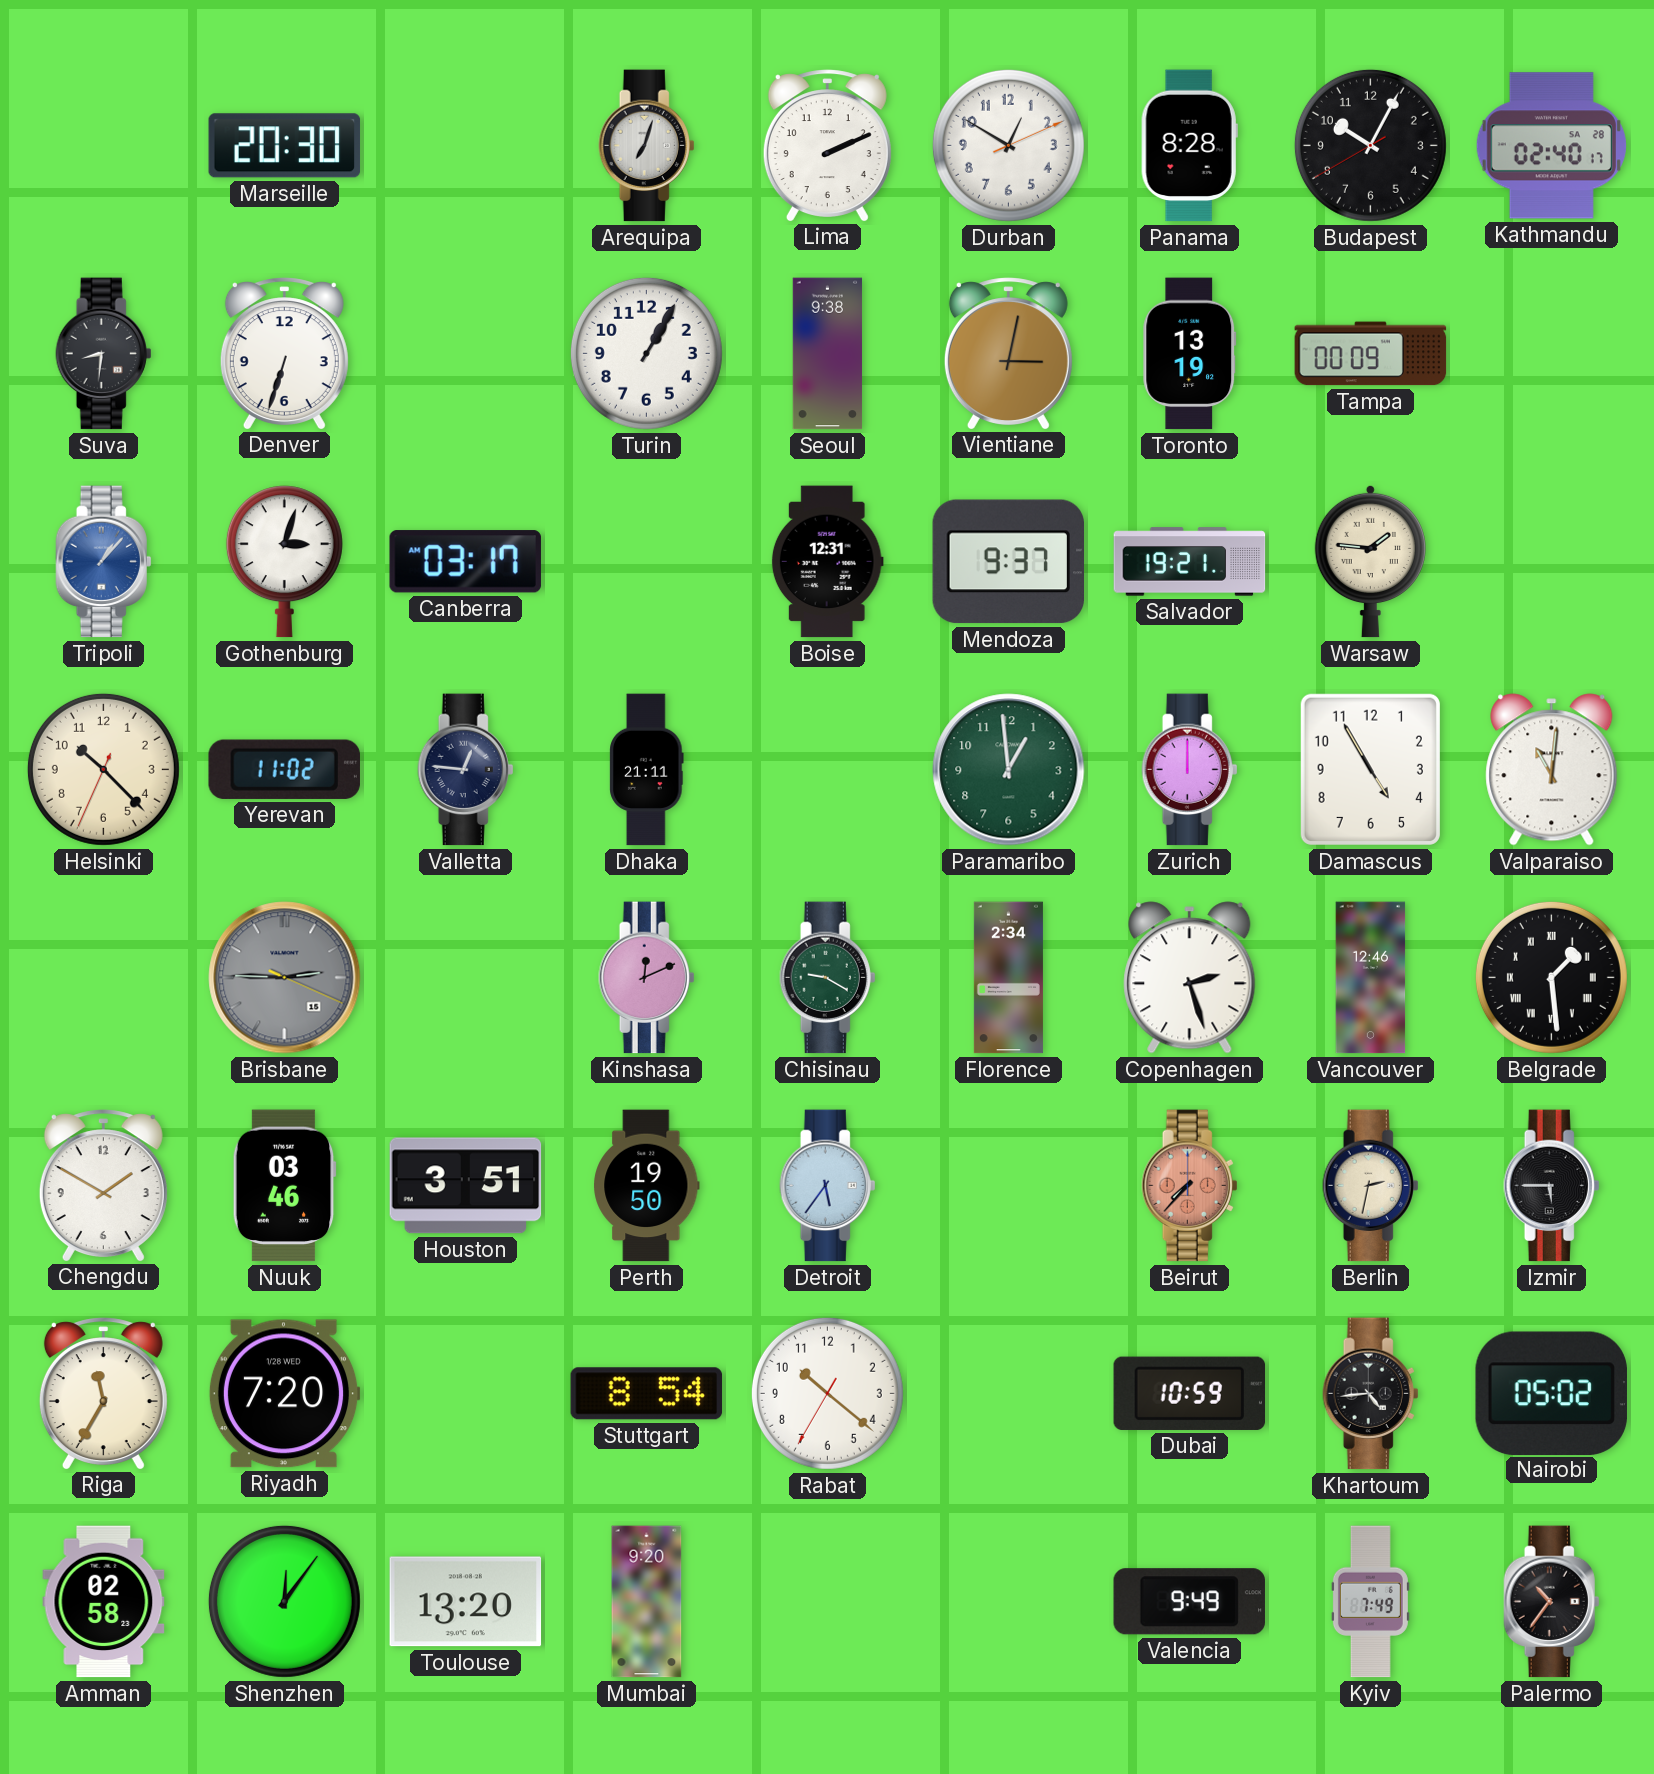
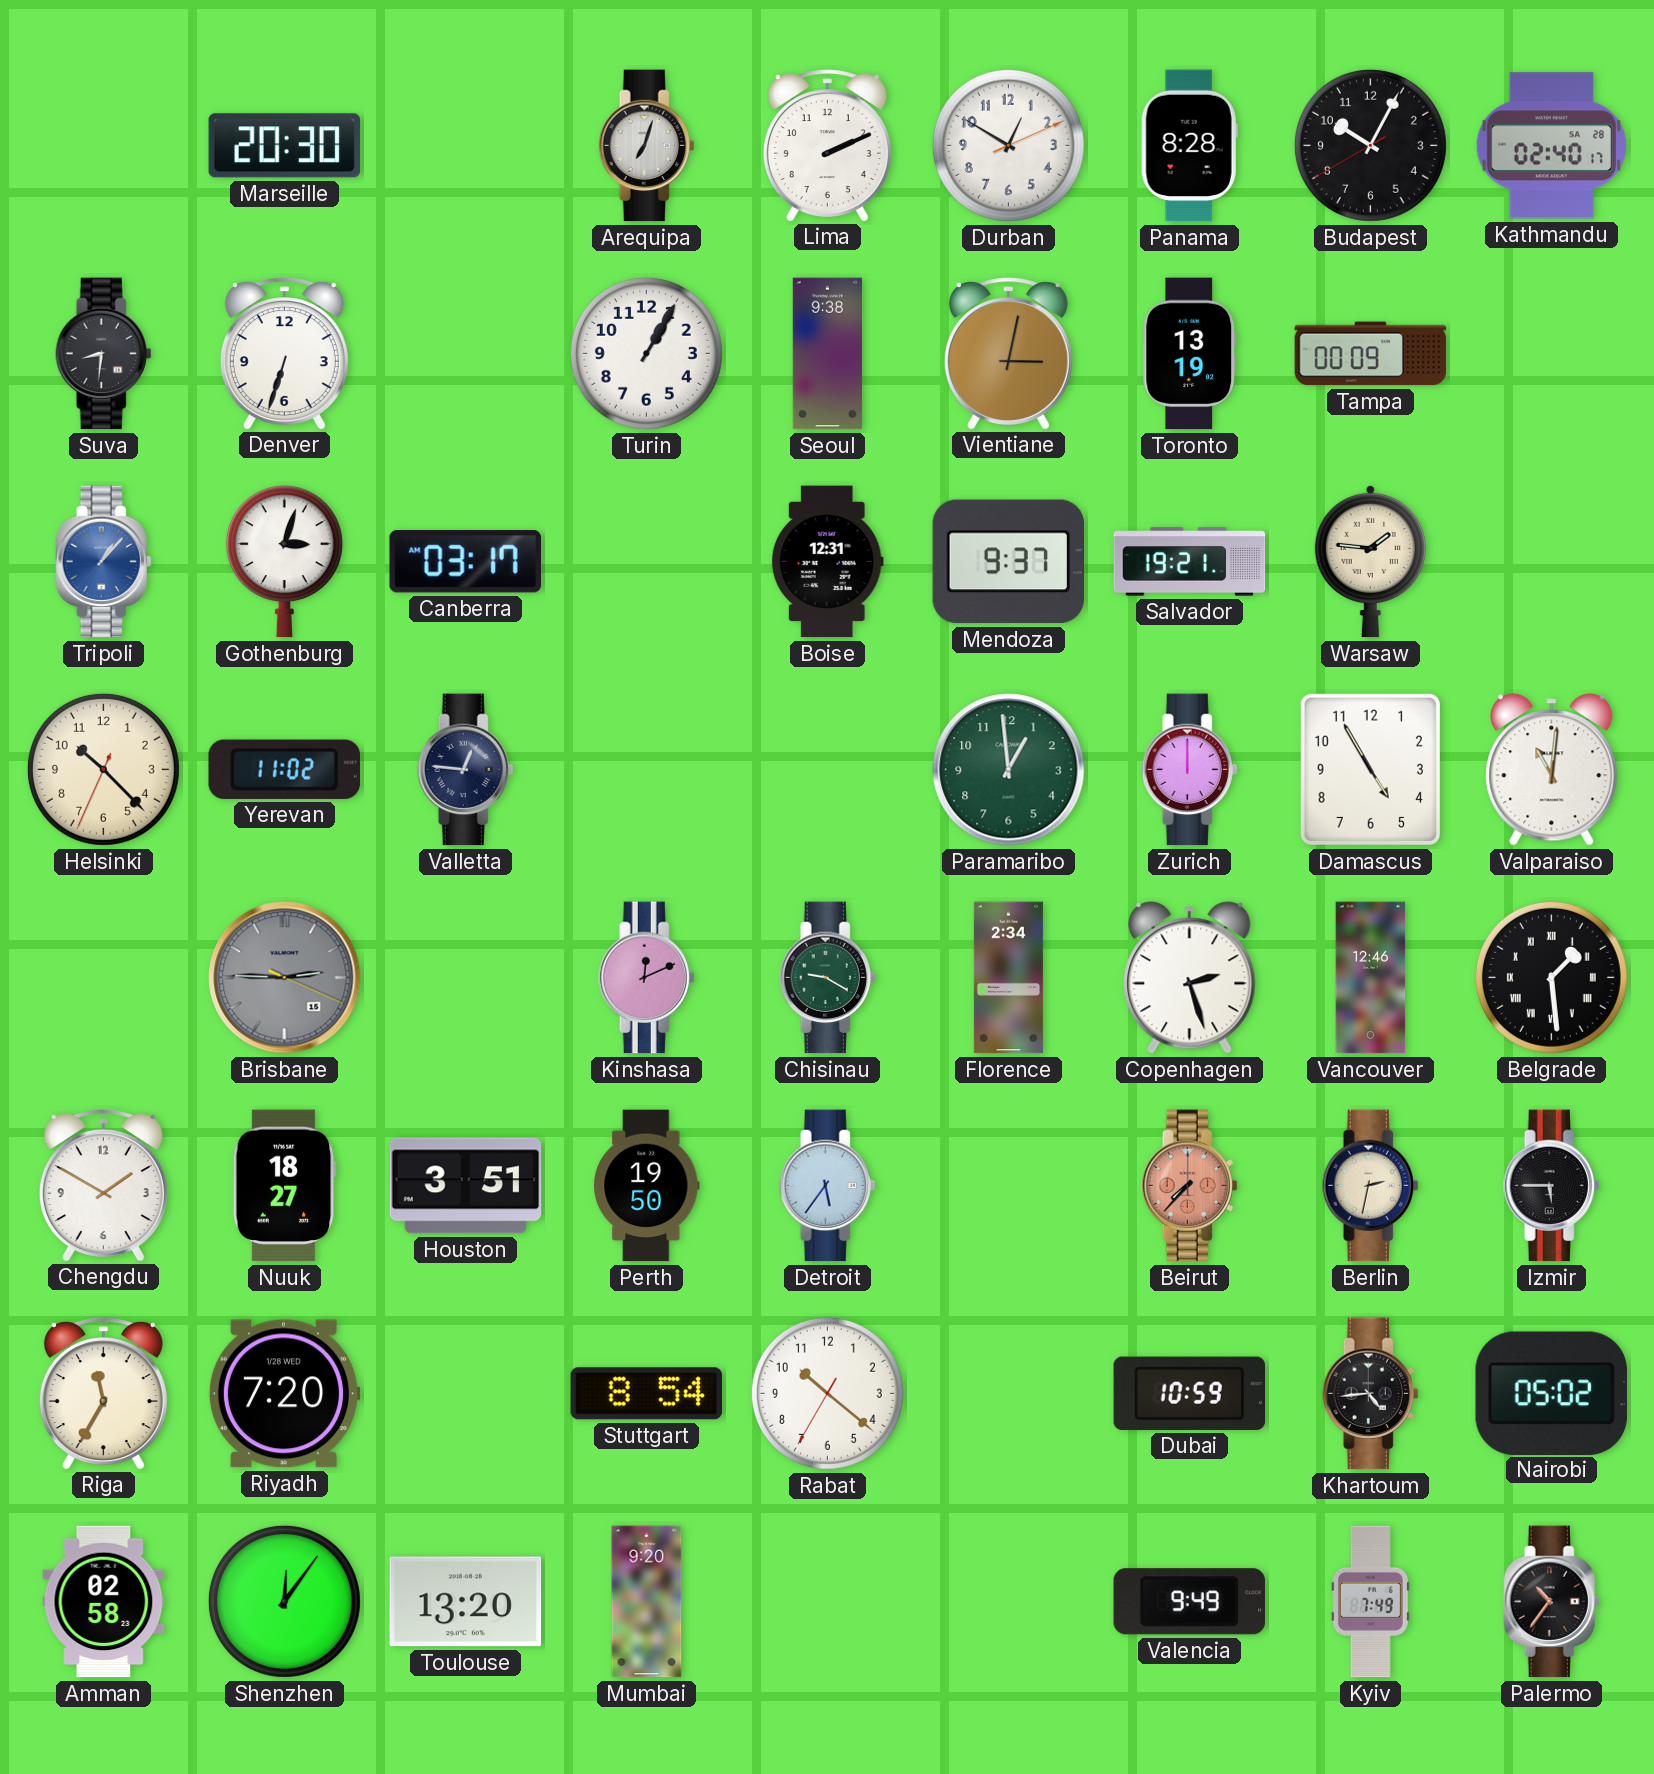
Dhaka: 21:11 -> none (647, 770)
Nuuk: 03:46 -> 18:27 (284, 1186)
